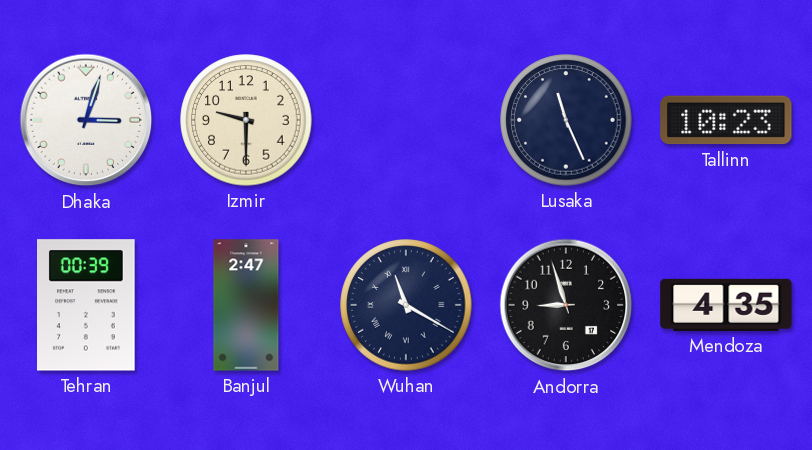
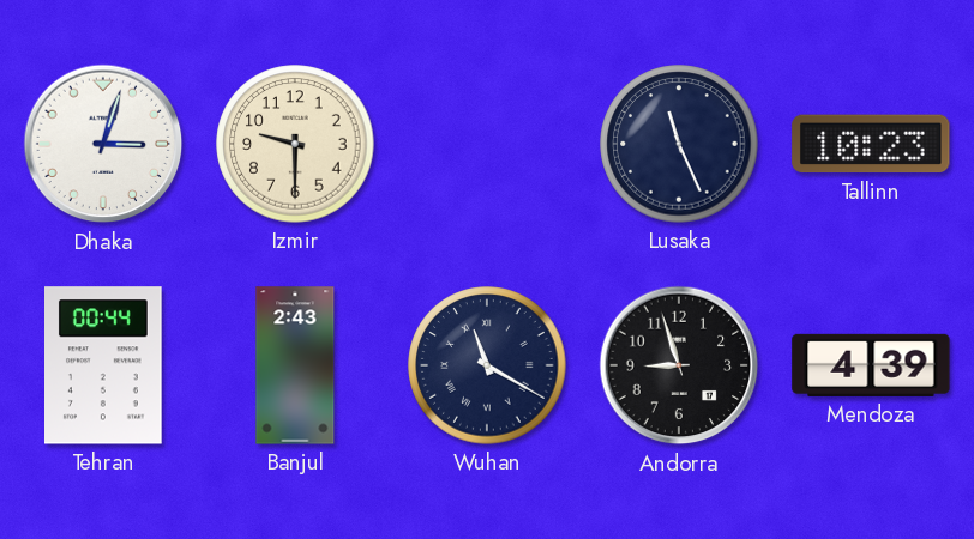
Tehran: 00:39 -> 00:44 (104, 365)
Banjul: 2:47 -> 2:43 (295, 365)
Mendoza: 4:35 -> 4:39 (871, 365)
